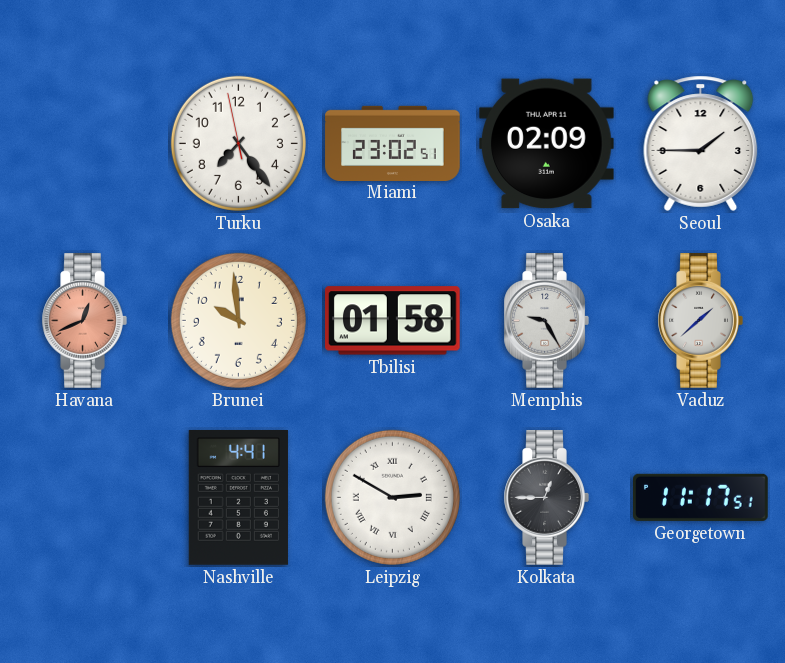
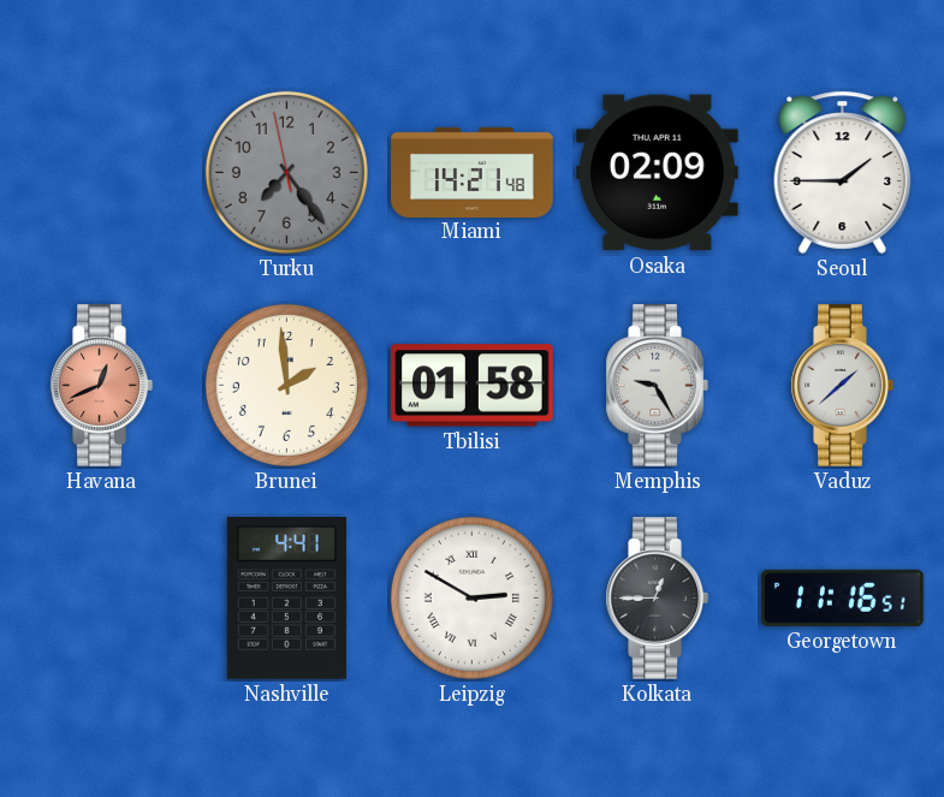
Turku dial: white -> grey (286, 172)
Miami: 23:02 -> 14:21 (473, 172)
Brunei: 9:59 -> 1:59 (286, 385)
Georgetown: 11:17 -> 11:16 (843, 597)
